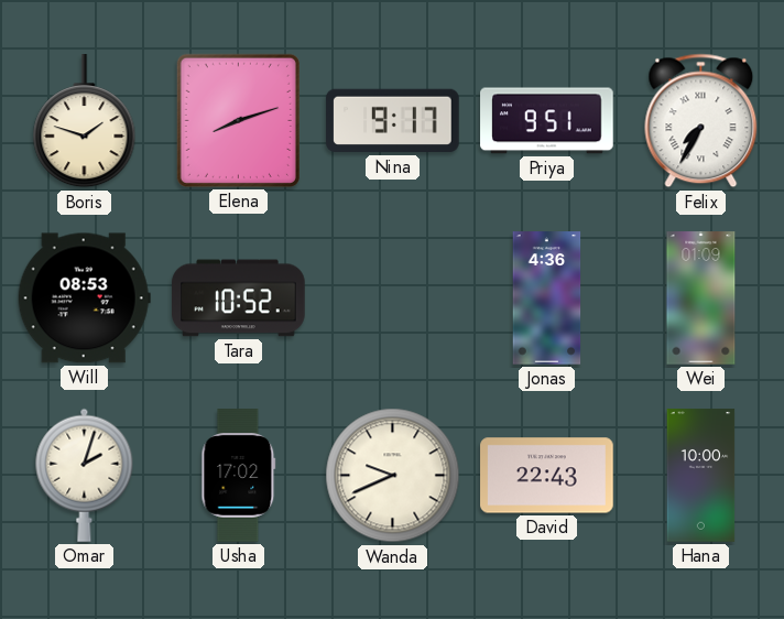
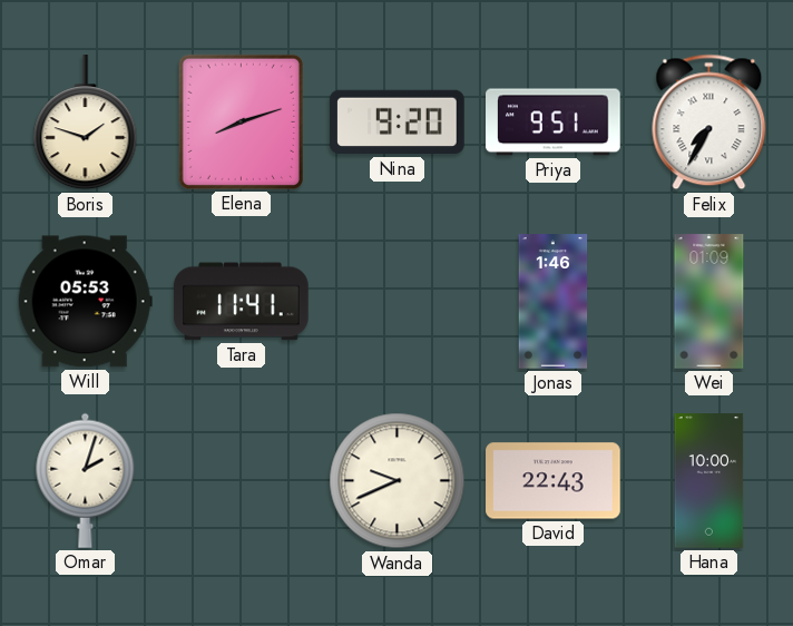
Nina: 9:17 -> 9:20 (398, 123)
Will: 08:53 -> 05:53 (85, 302)
Tara: 10:52 -> 11:41 (242, 302)
Jonas: 4:36 -> 1:46 (554, 302)
Usha: 17:02 -> none (239, 476)
